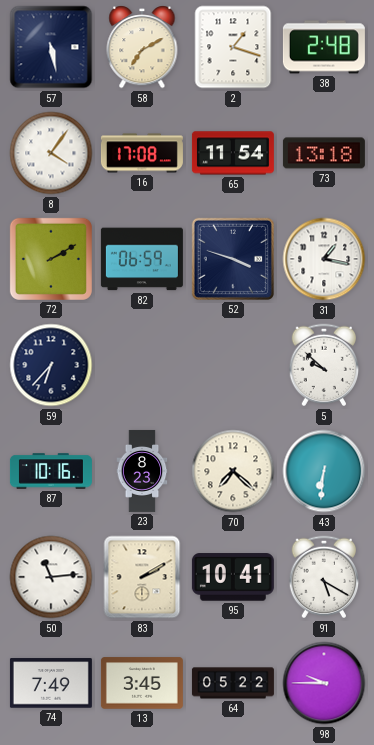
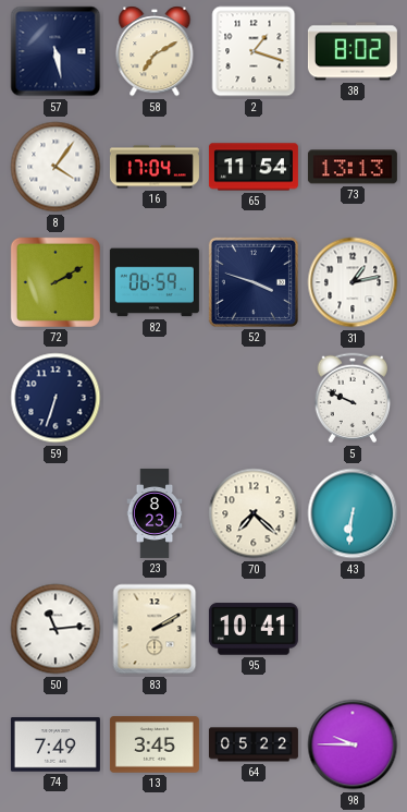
38: 2:48 -> 8:02 (353, 51)
16: 17:08 -> 17:04 (155, 167)
73: 13:18 -> 13:13 (353, 167)
31: 1:17 -> 1:13 (353, 282)
59: 6:37 -> 6:33 (55, 398)
5: 9:52 -> 9:49 (353, 398)
87: 10:16 -> none (51, 471)
91: 5:20 -> none (324, 577)
